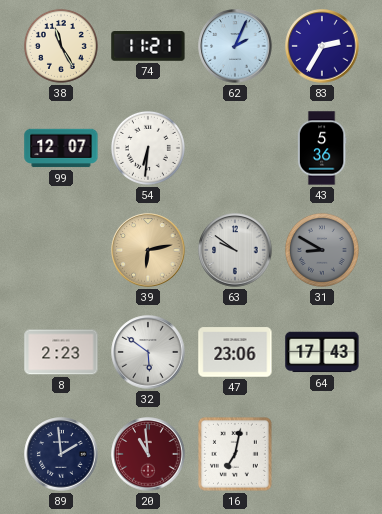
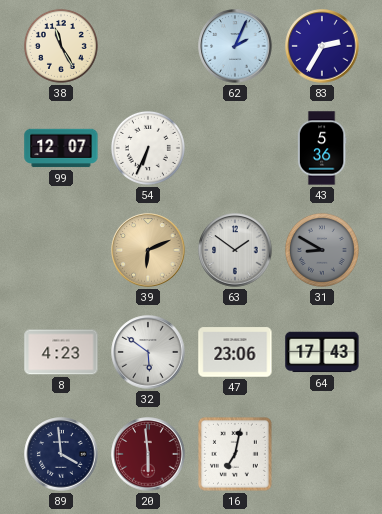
74: 11:21 -> none (148, 47)
54: 6:31 -> 6:34 (148, 148)
39: 6:13 -> 6:11 (148, 250)
63: 9:51 -> 1:51 (235, 250)
8: 2:23 -> 4:23 (61, 352)
89: 1:59 -> 3:59 (61, 454)
20: 10:59 -> 5:59 (148, 454)
